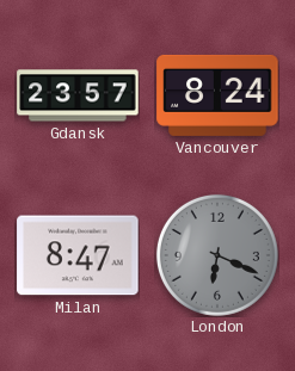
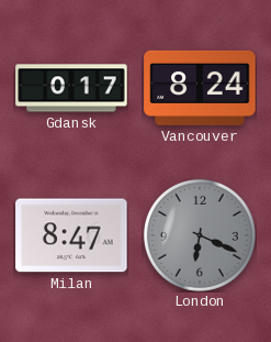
Gdansk: 23:57 -> 0:17 (71, 88)
